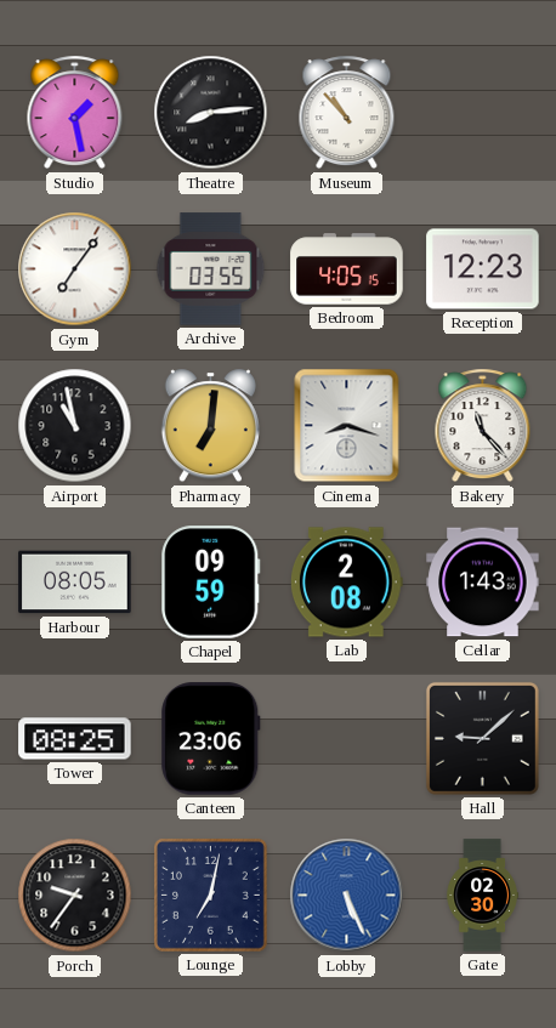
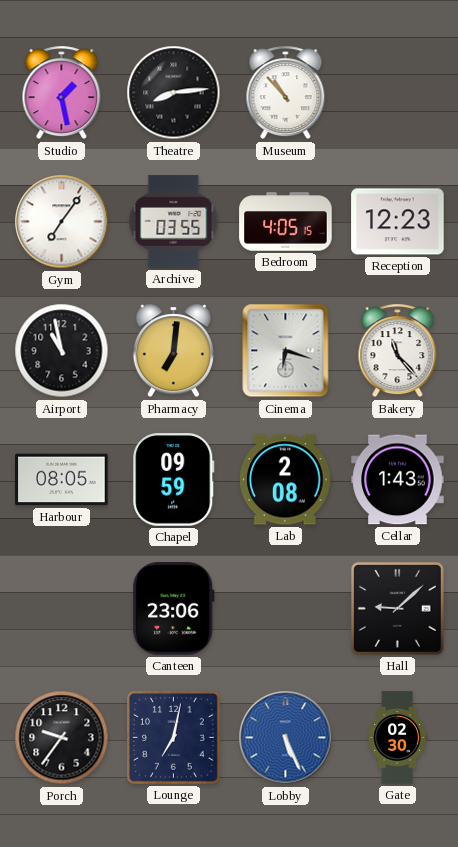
Cinema: 8:18 -> 6:18 (286, 351)
Tower: 08:25 -> none (75, 739)
